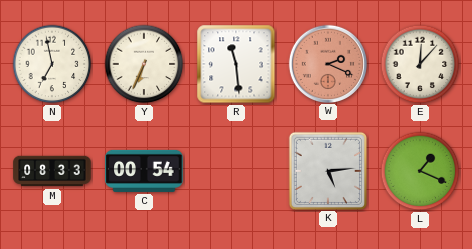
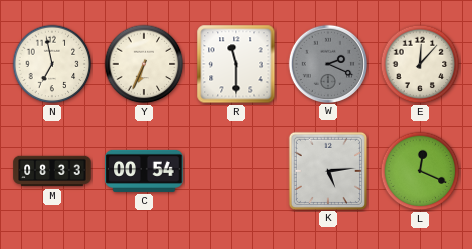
R: 11:29 -> 11:30 (236, 64)
W dial: salmon -> grey (327, 63)
L: 1:19 -> 12:19 (420, 171)
